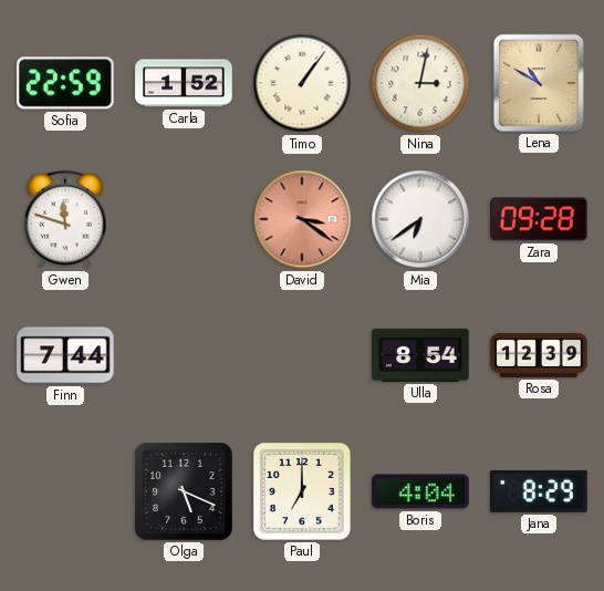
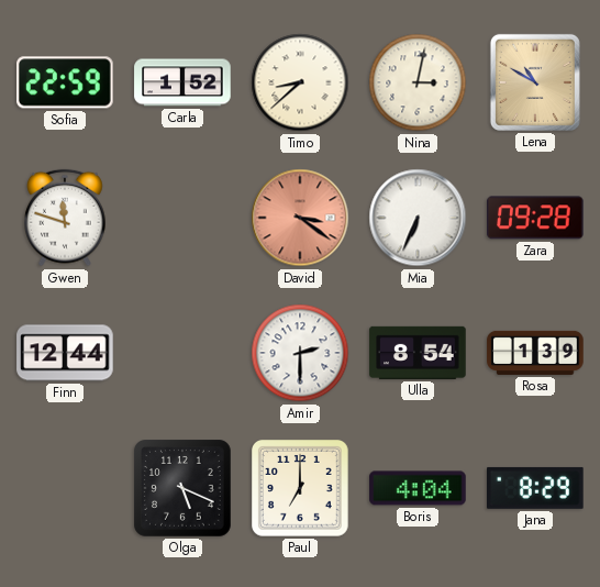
Timo: 1:06 -> 8:38 (300, 82)
Mia: 6:39 -> 6:34 (418, 218)
Finn: 7:44 -> 12:44 (65, 353)
Amir: none -> 2:30 (300, 353)
Rosa: 12:39 -> 1:39 (535, 353)
